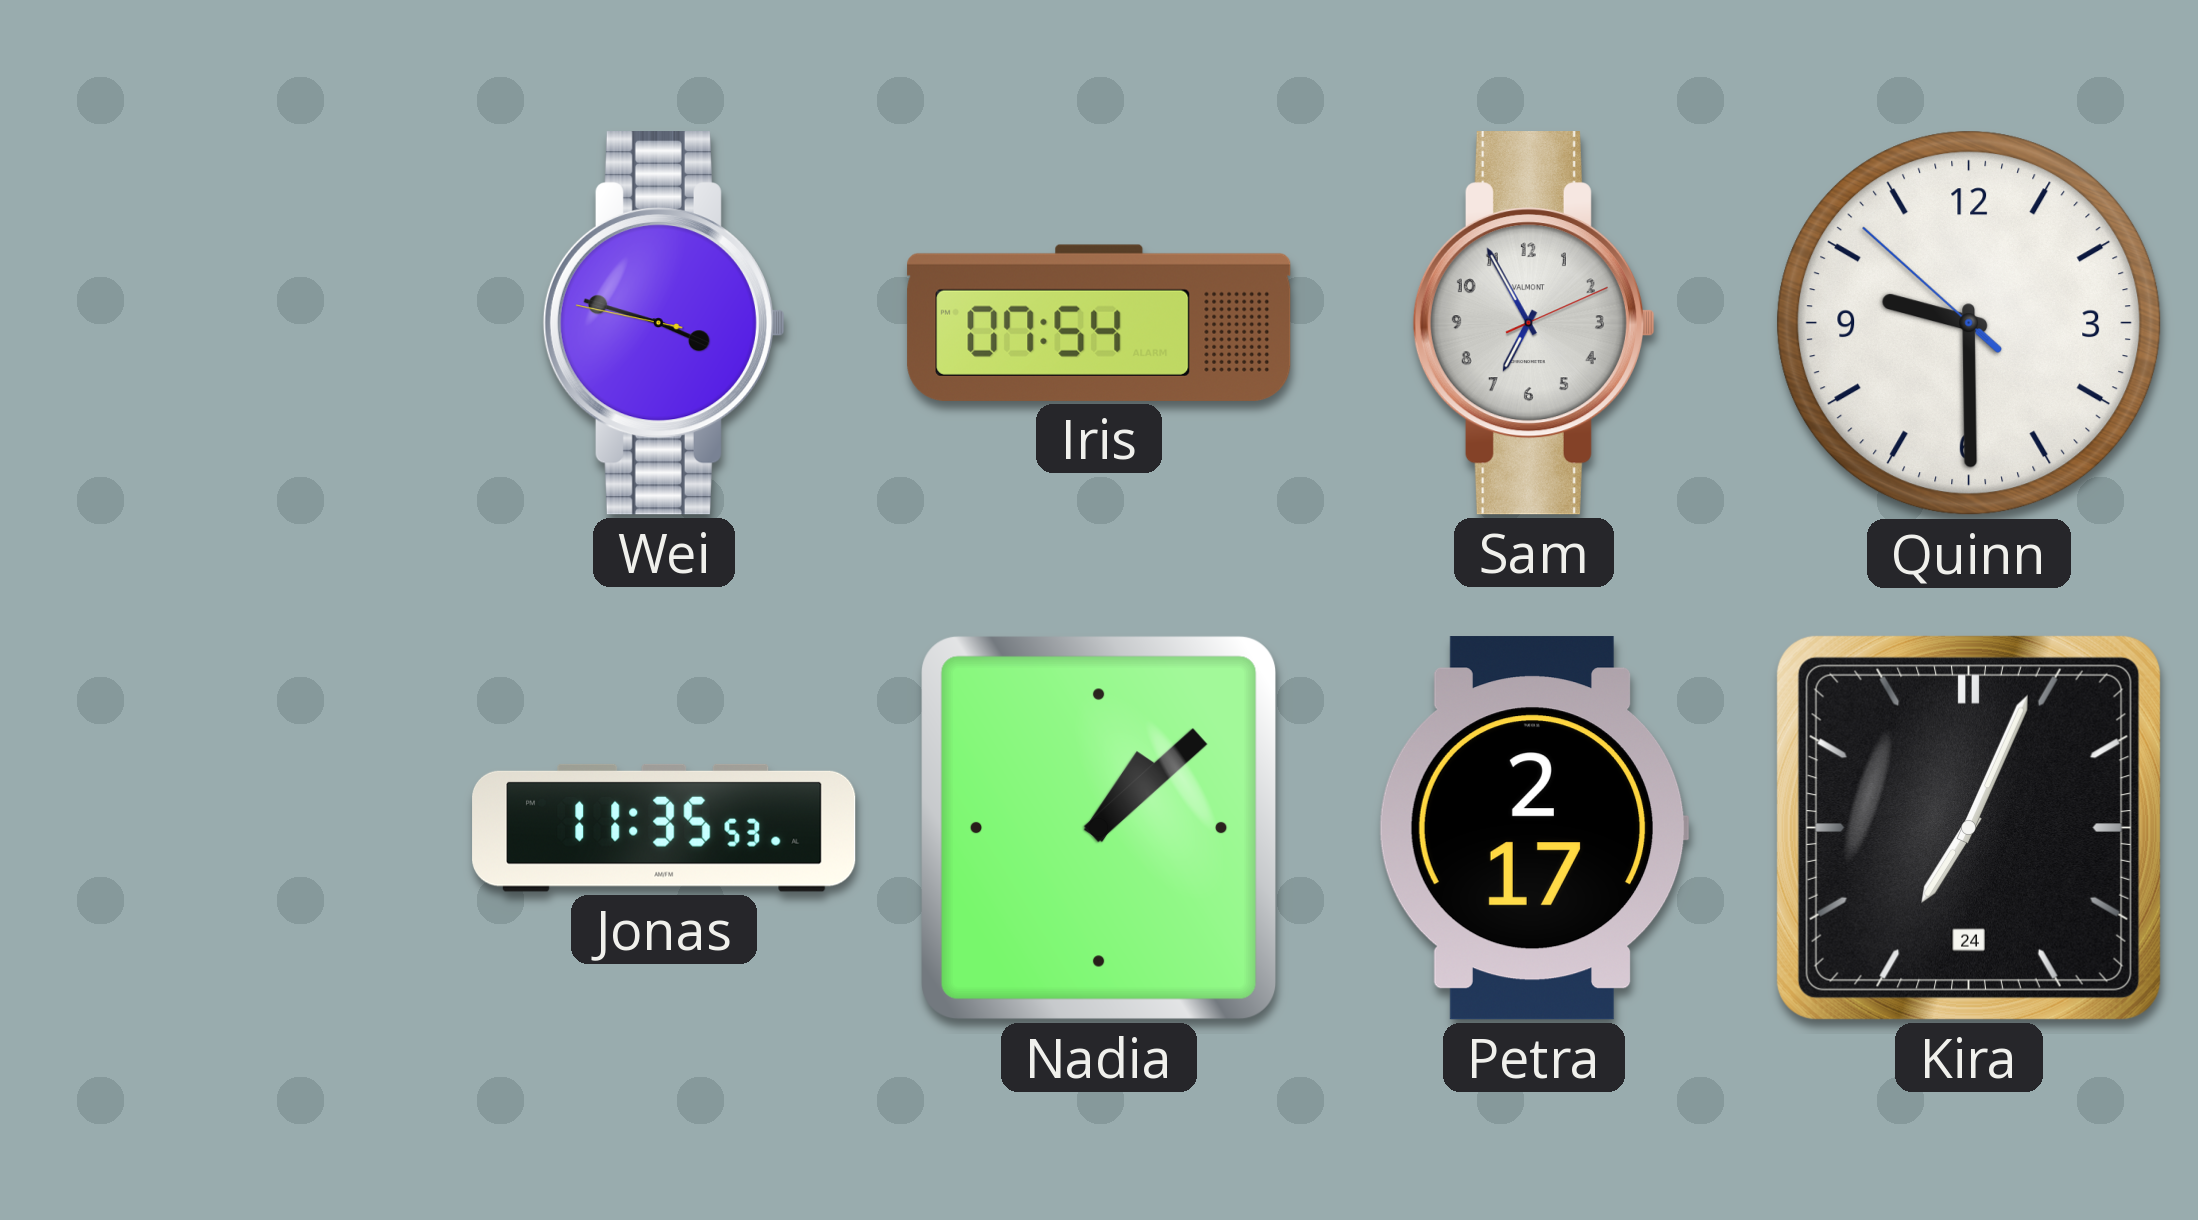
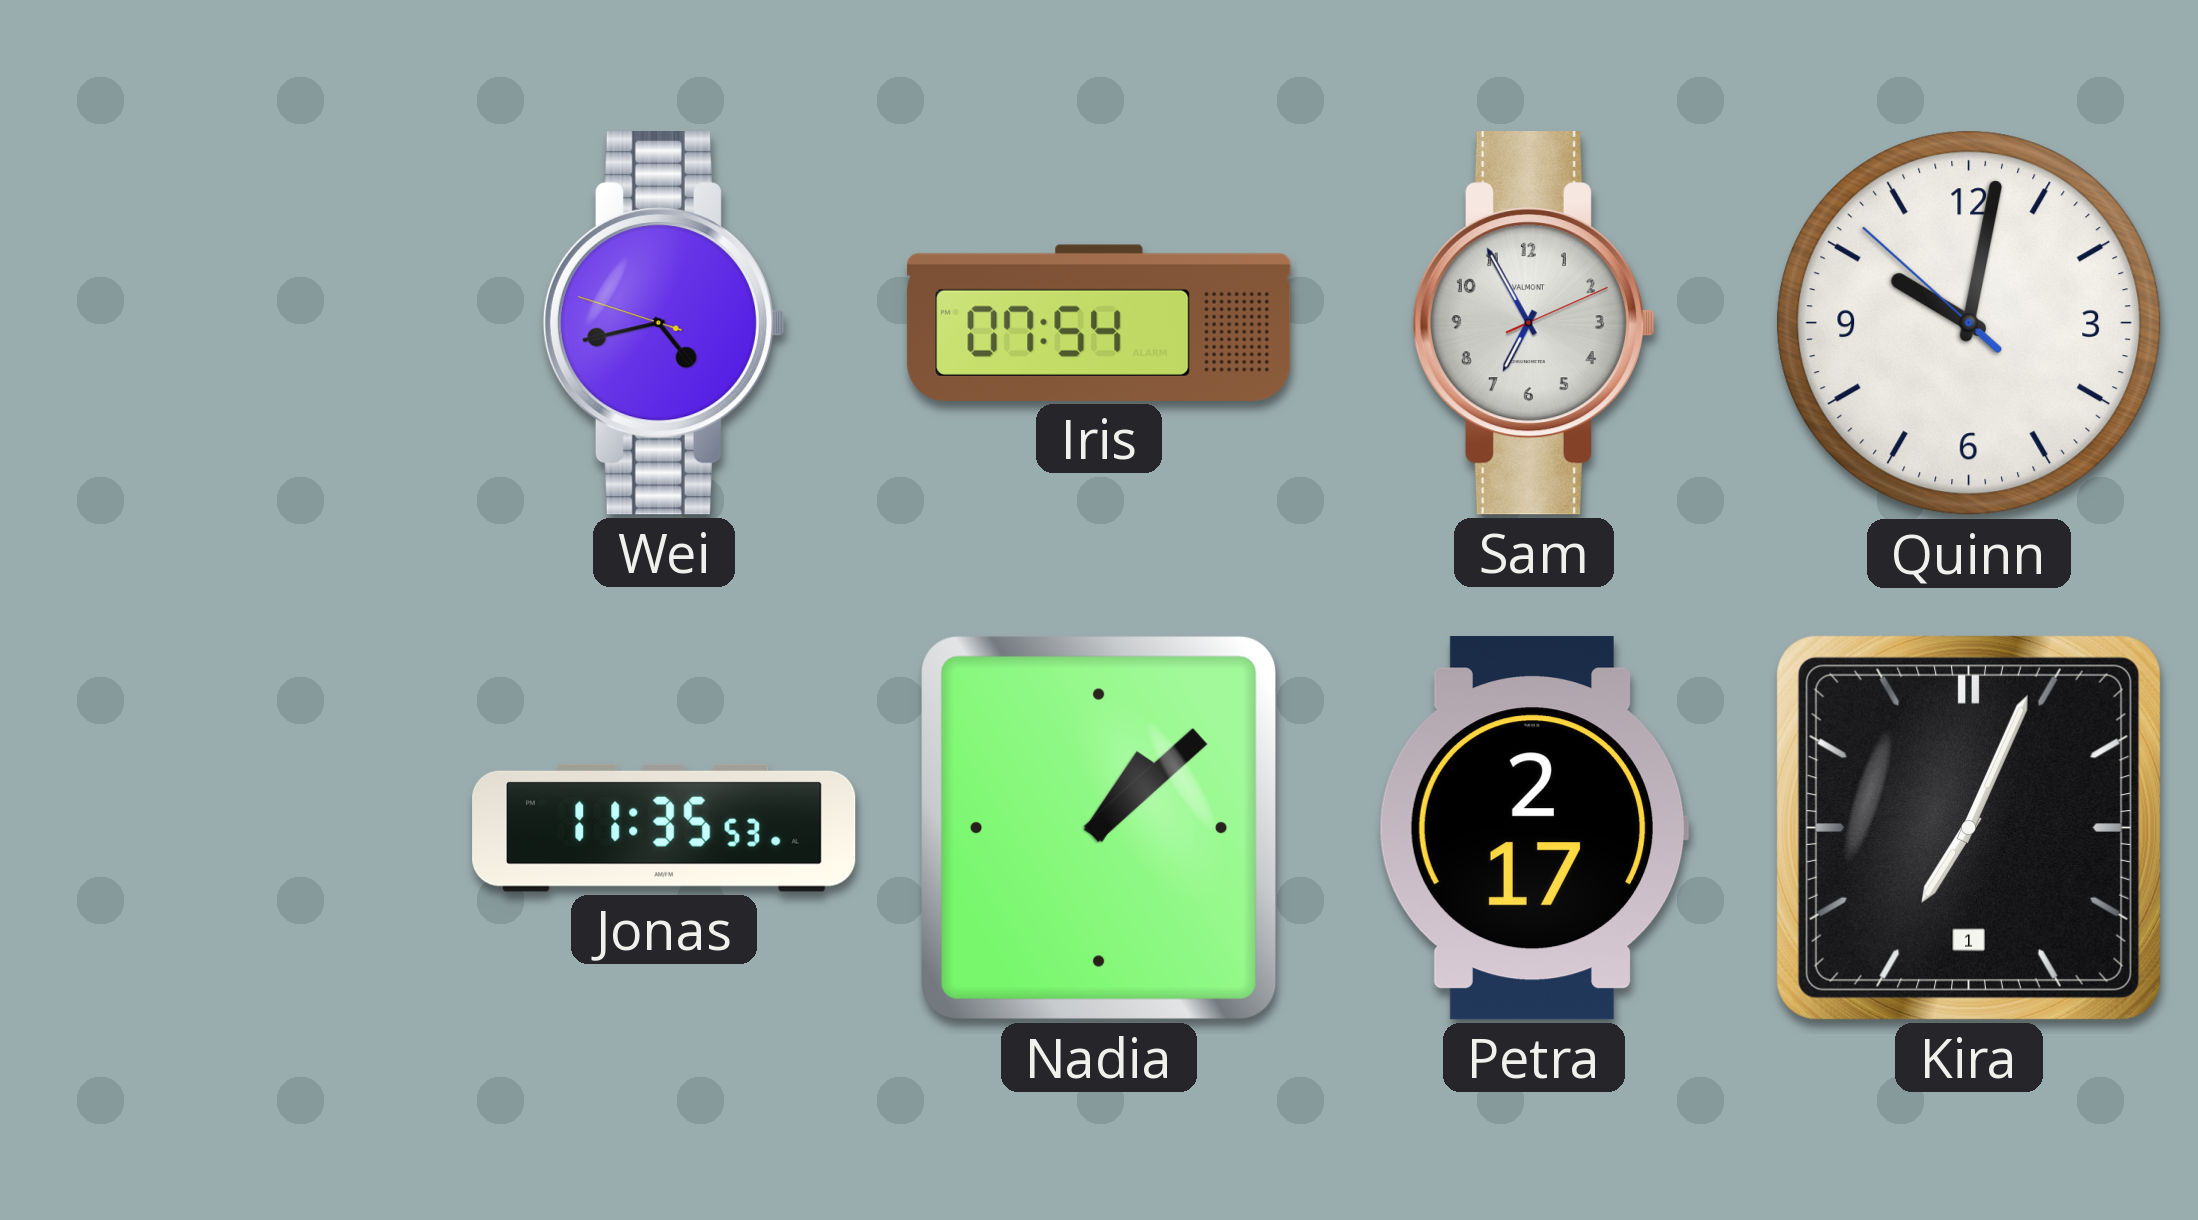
Wei: 3:47 -> 4:42 (664, 323)
Quinn: 9:29 -> 10:01 (1969, 323)
Kira date: 24 -> 1 (1969, 828)
